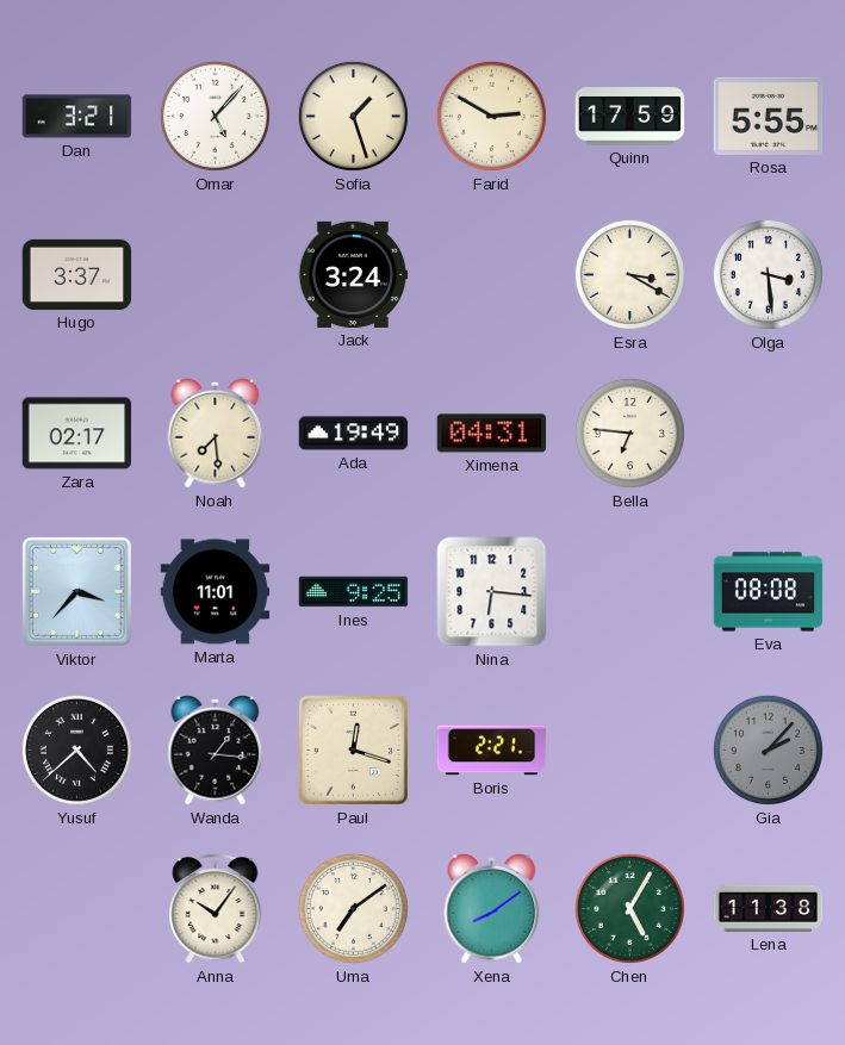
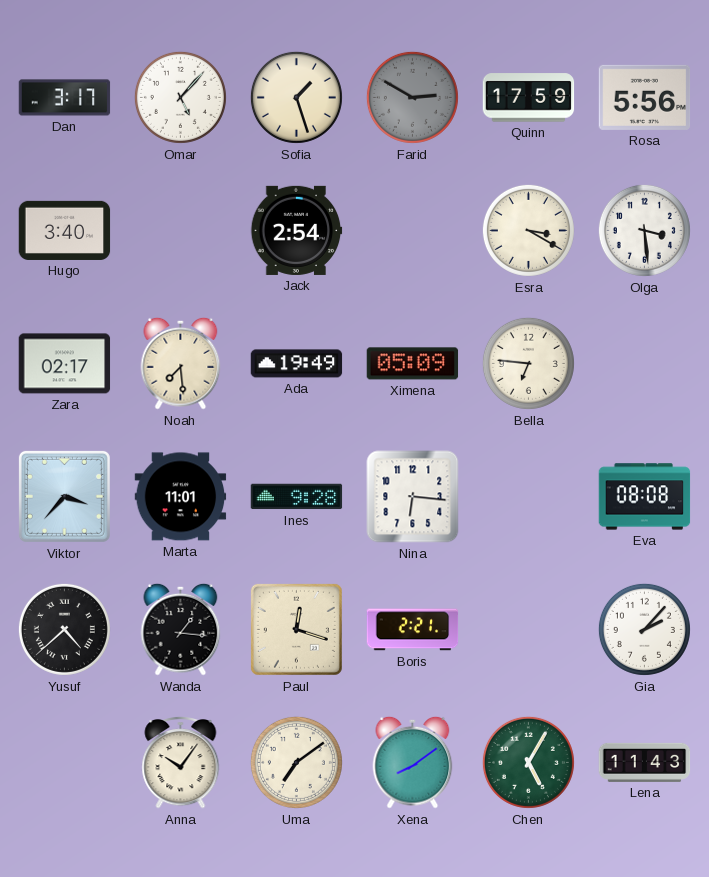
Dan: 3:21 -> 3:17 (65, 98)
Farid dial: cream -> grey (412, 97)
Rosa: 5:55 -> 5:56 (645, 97)
Hugo: 3:37 -> 3:40 (65, 230)
Jack: 3:24 -> 2:54 (297, 230)
Ximena: 04:31 -> 05:09 (413, 364)
Ines: 9:25 -> 9:28 (297, 497)
Gia dial: grey -> white (644, 629)
Lena: 11:38 -> 11:43 (645, 762)
